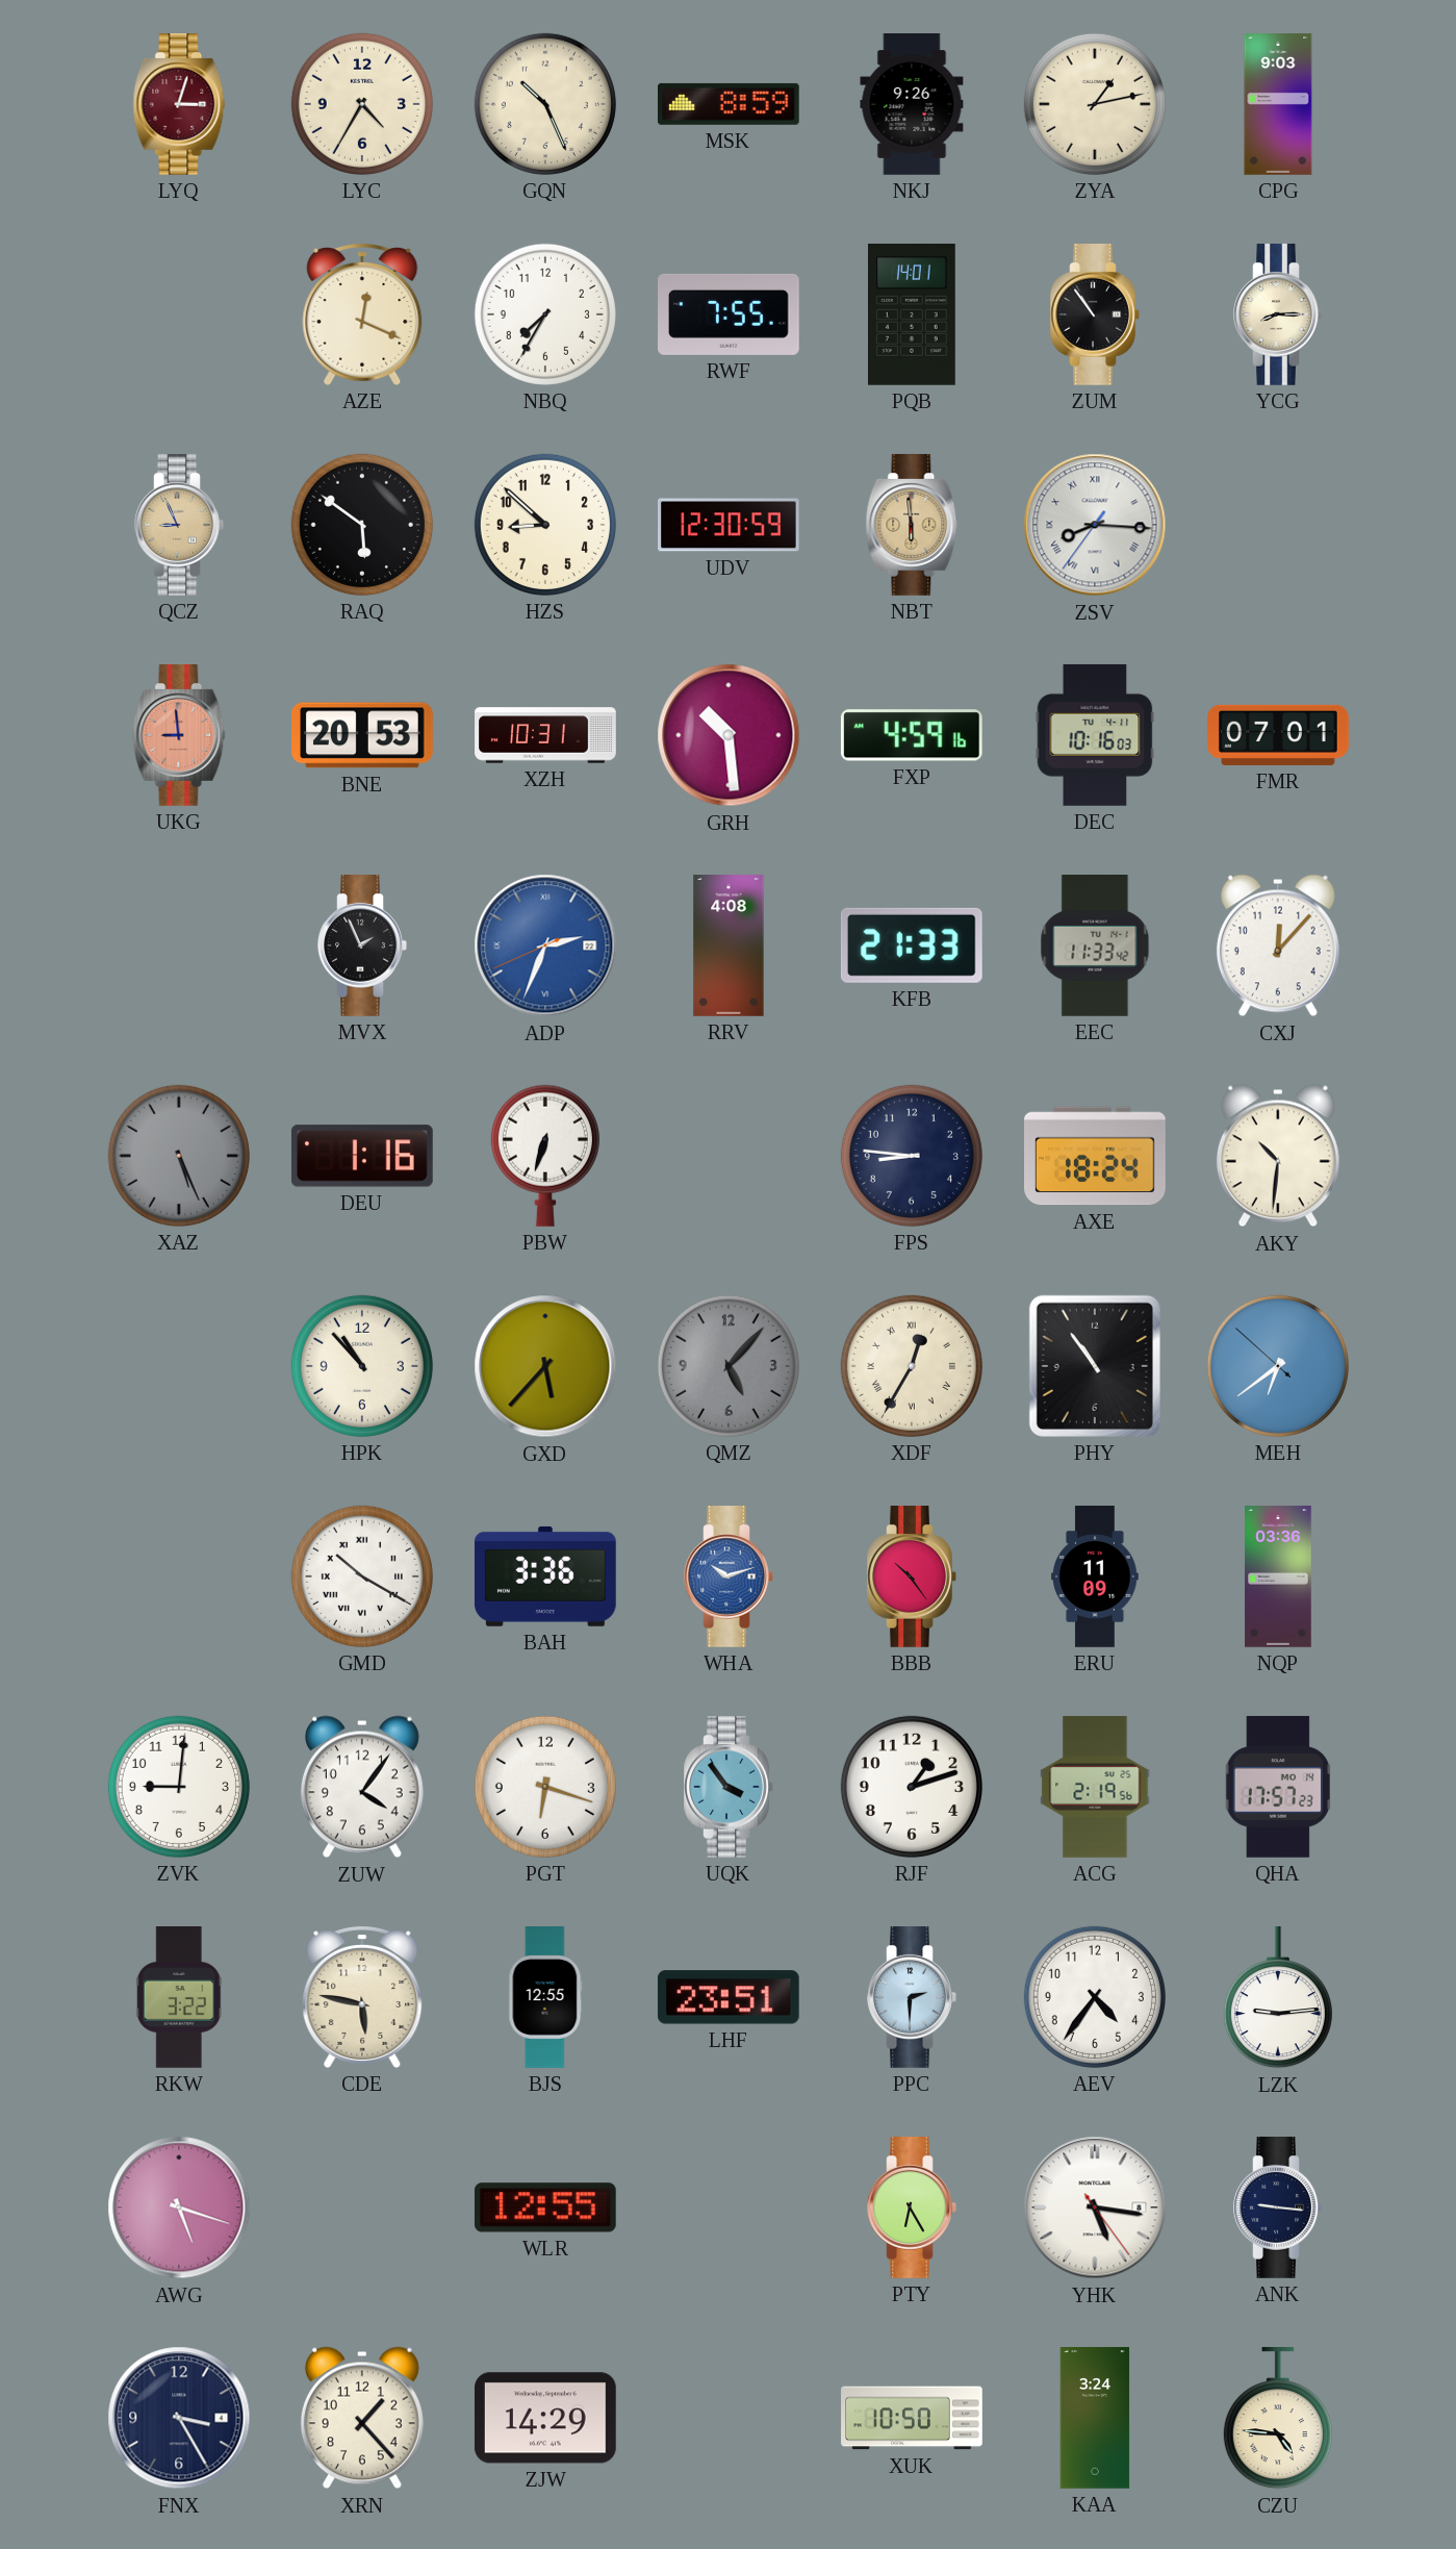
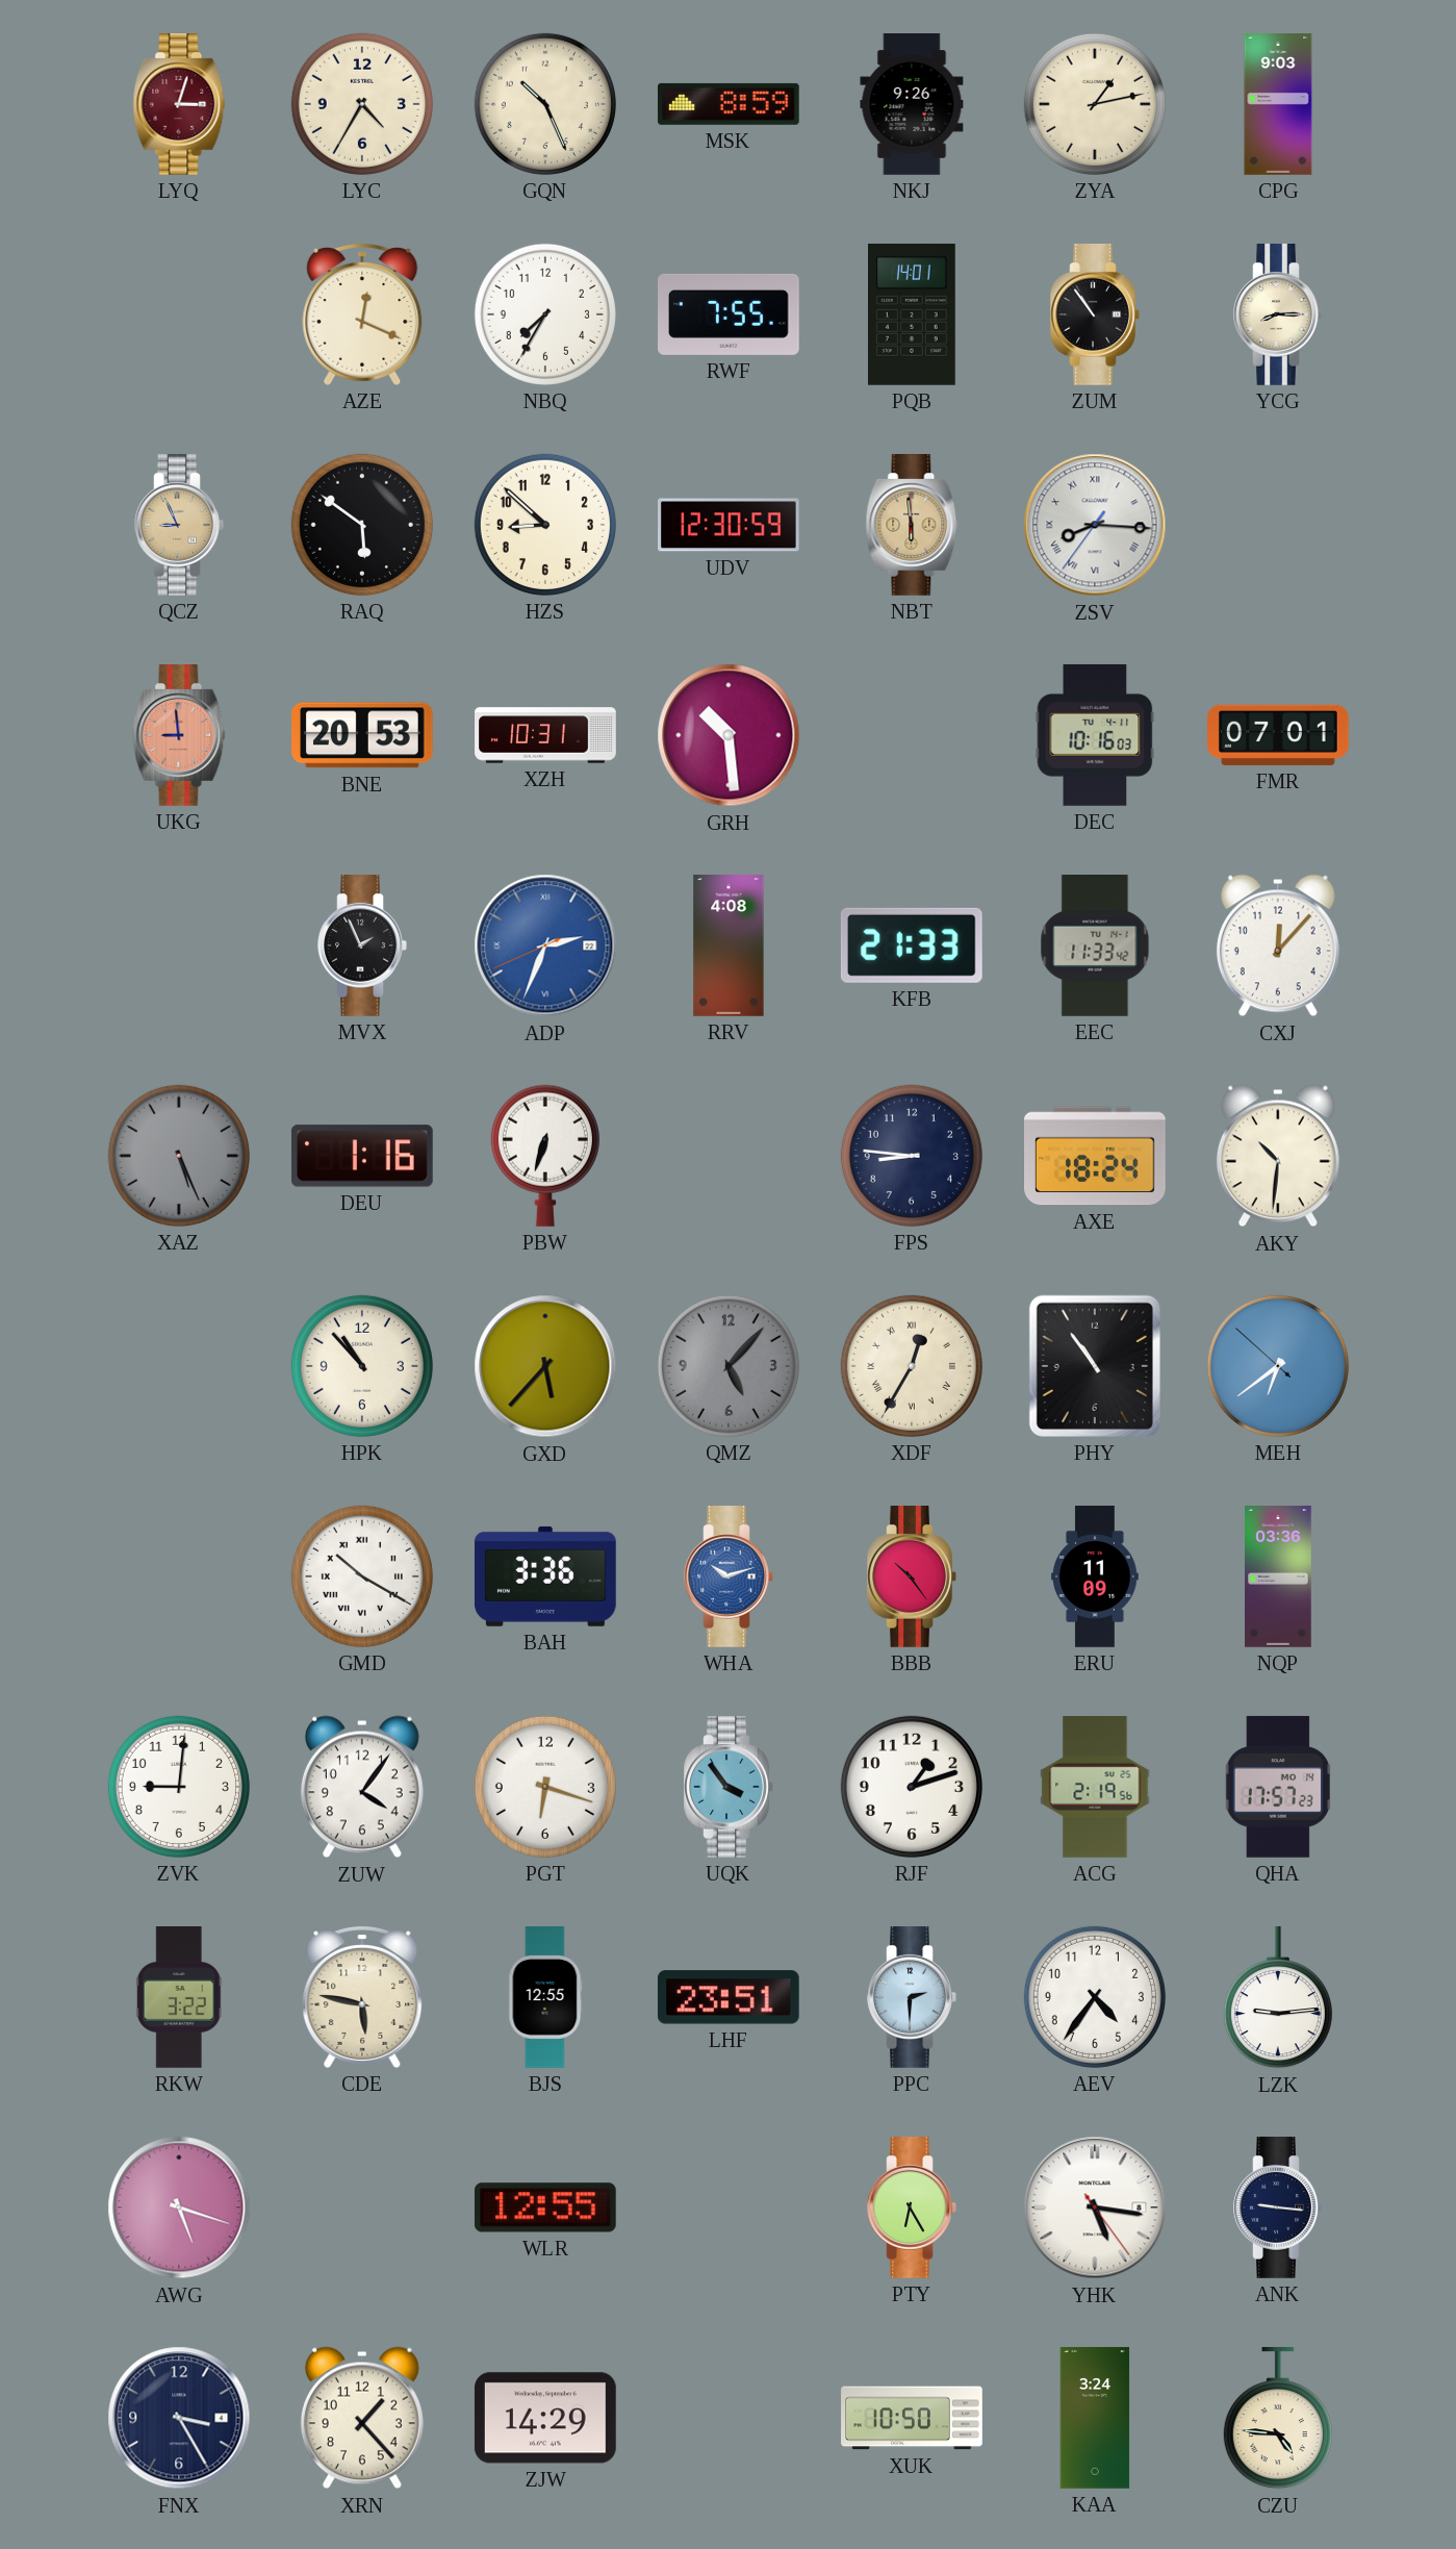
FXP: 4:59 -> none (912, 735)
